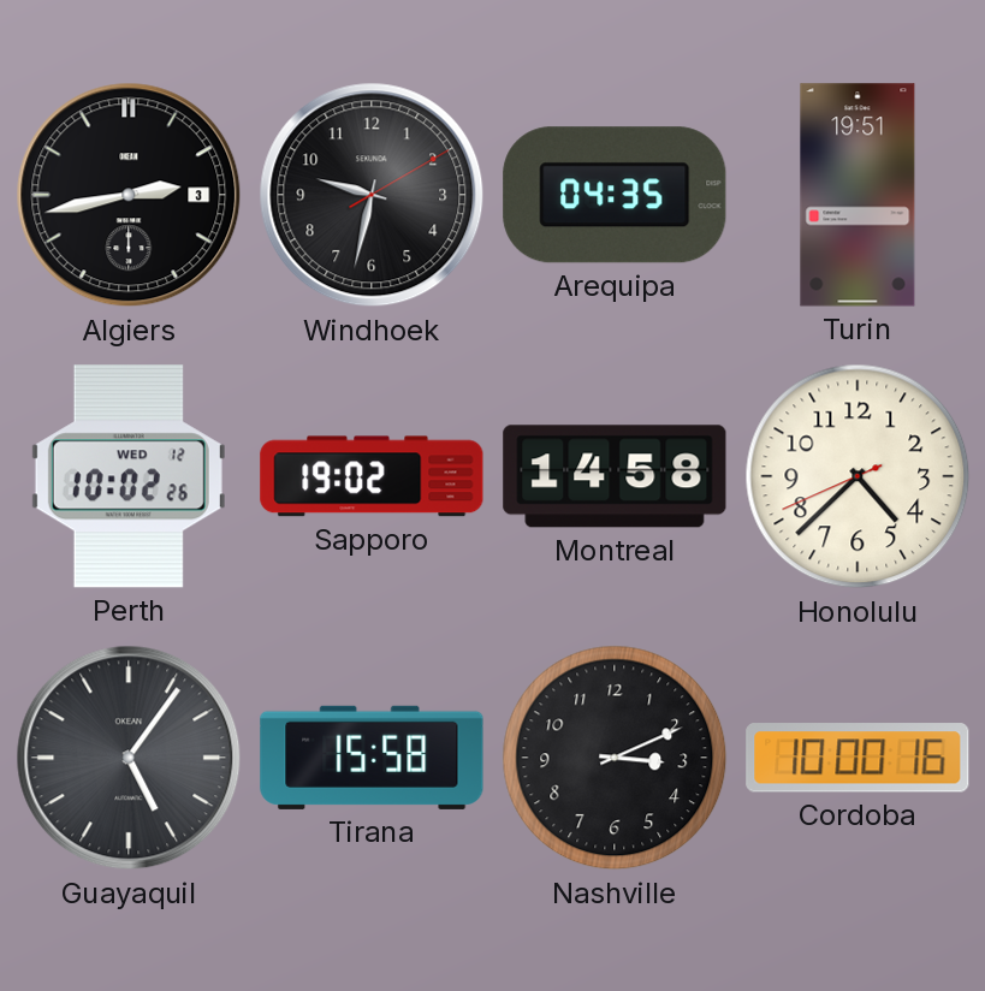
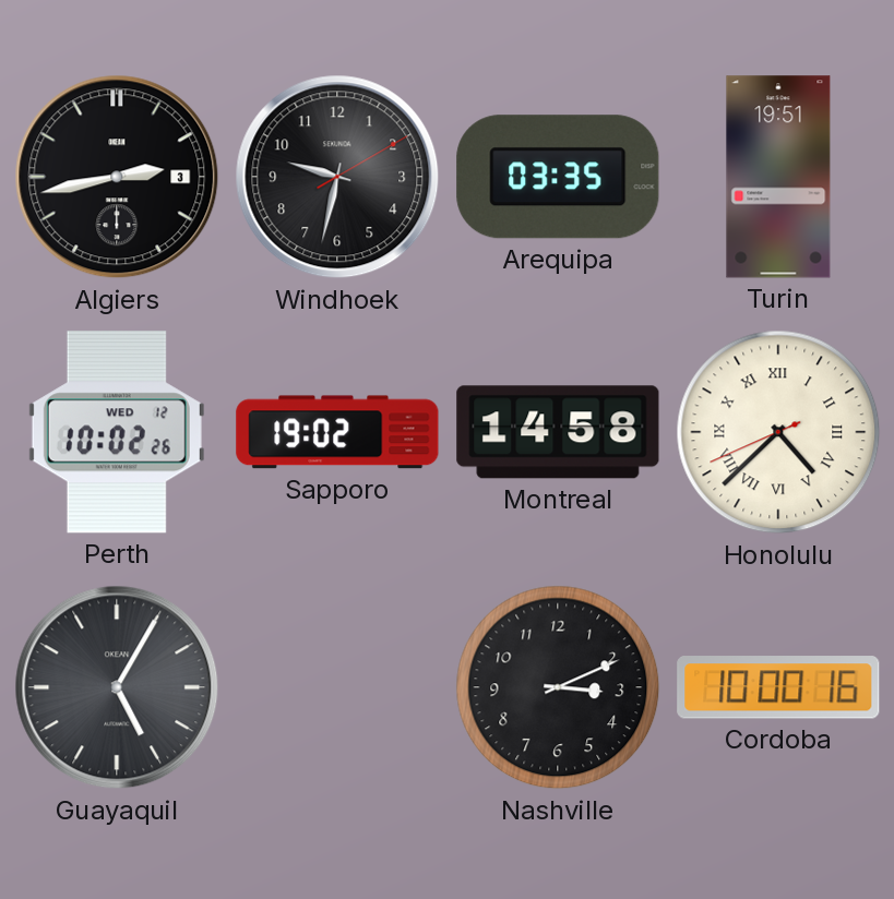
Arequipa: 04:35 -> 03:35 (558, 177)
Honolulu numerals: Arabic -> Roman (778, 432)
Guayaquil: 5:06 -> 5:05 (117, 687)
Tirana: 15:58 -> none (372, 758)
